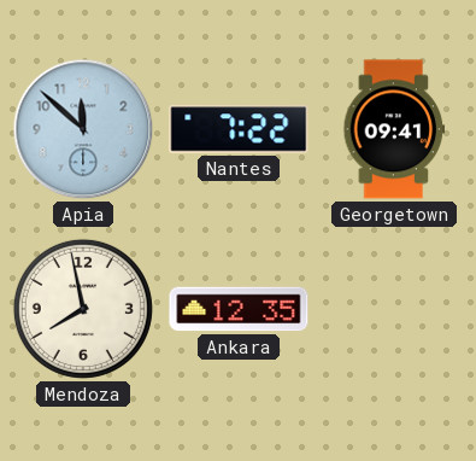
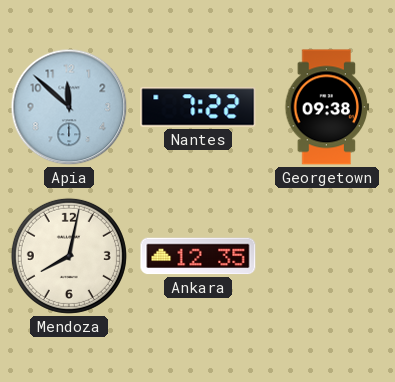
Georgetown: 09:41 -> 09:38 (327, 107)
Mendoza: 7:58 -> 8:02 (69, 256)
